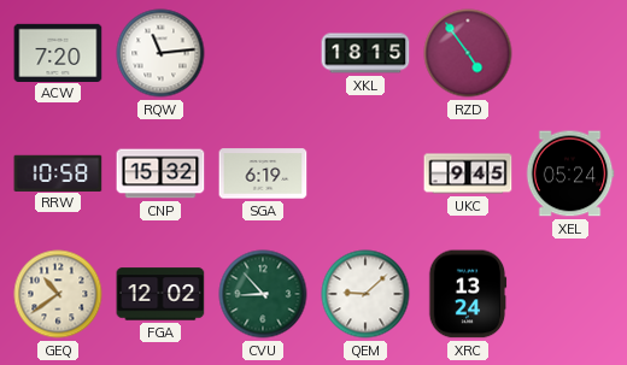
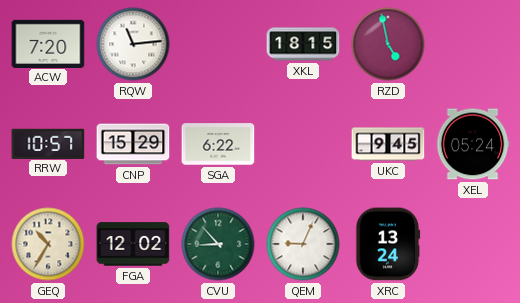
RZD: 4:54 -> 4:58 (388, 44)
RRW: 10:58 -> 10:57 (48, 143)
CNP: 15:32 -> 15:29 (133, 144)
SGA: 6:19 -> 6:22 (218, 144)
GEQ: 10:39 -> 10:35 (48, 244)
QEM: 9:08 -> 9:04 (303, 244)
